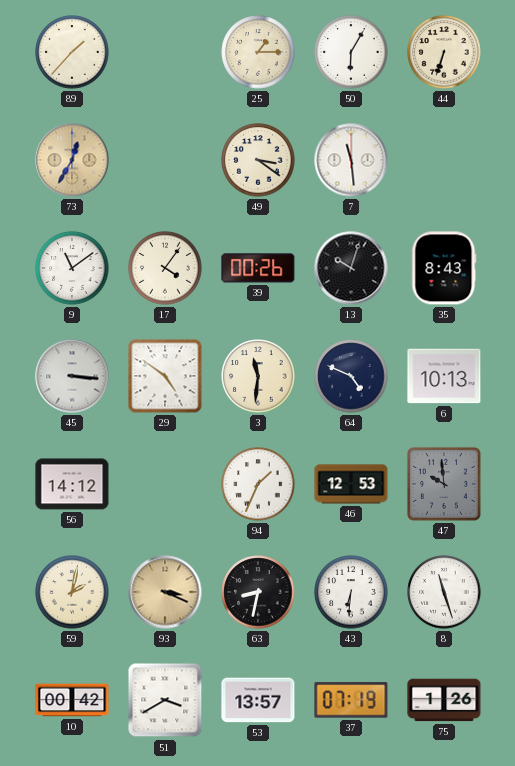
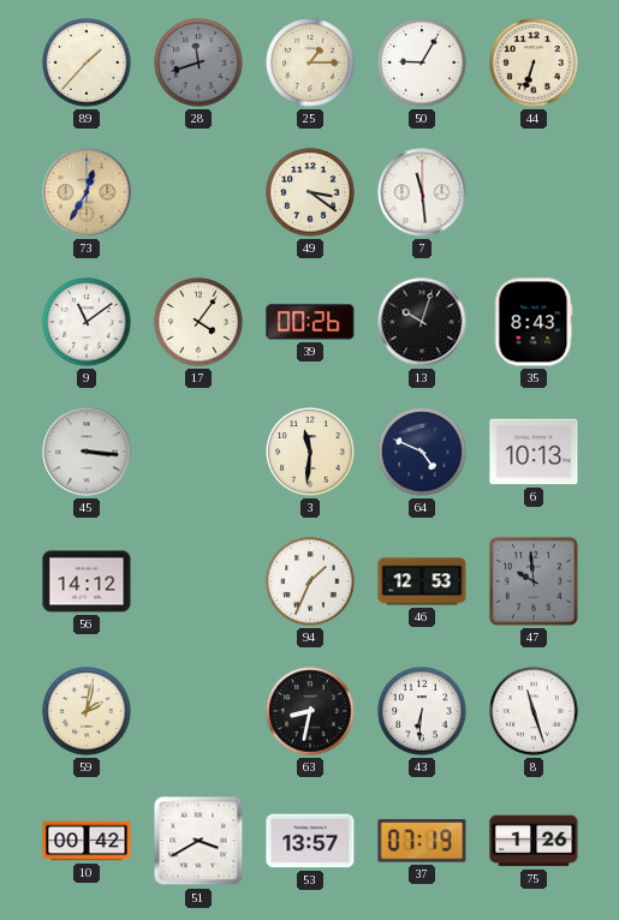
28: none -> 11:42 (198, 62)
50: 6:05 -> 9:05 (422, 62)
29: 4:51 -> none (165, 376)
93: 3:19 -> none (165, 592)
